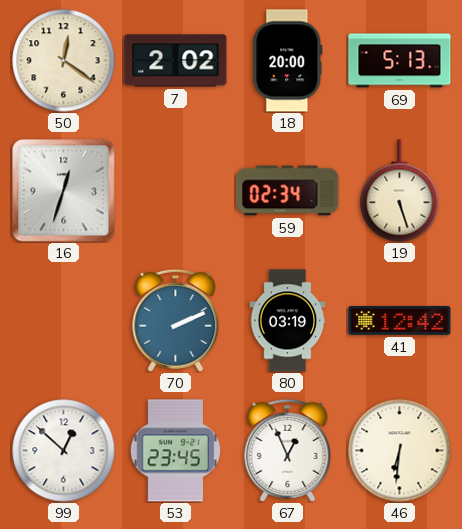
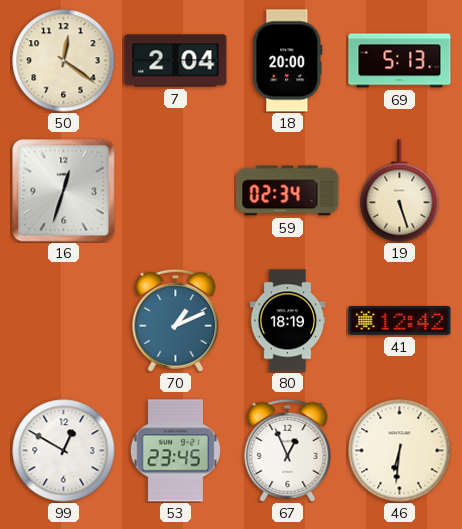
7: 2:02 -> 2:04 (176, 61)
70: 2:11 -> 1:11 (176, 320)
80: 03:19 -> 18:19 (288, 321)
99: 12:52 -> 12:50 (64, 451)
